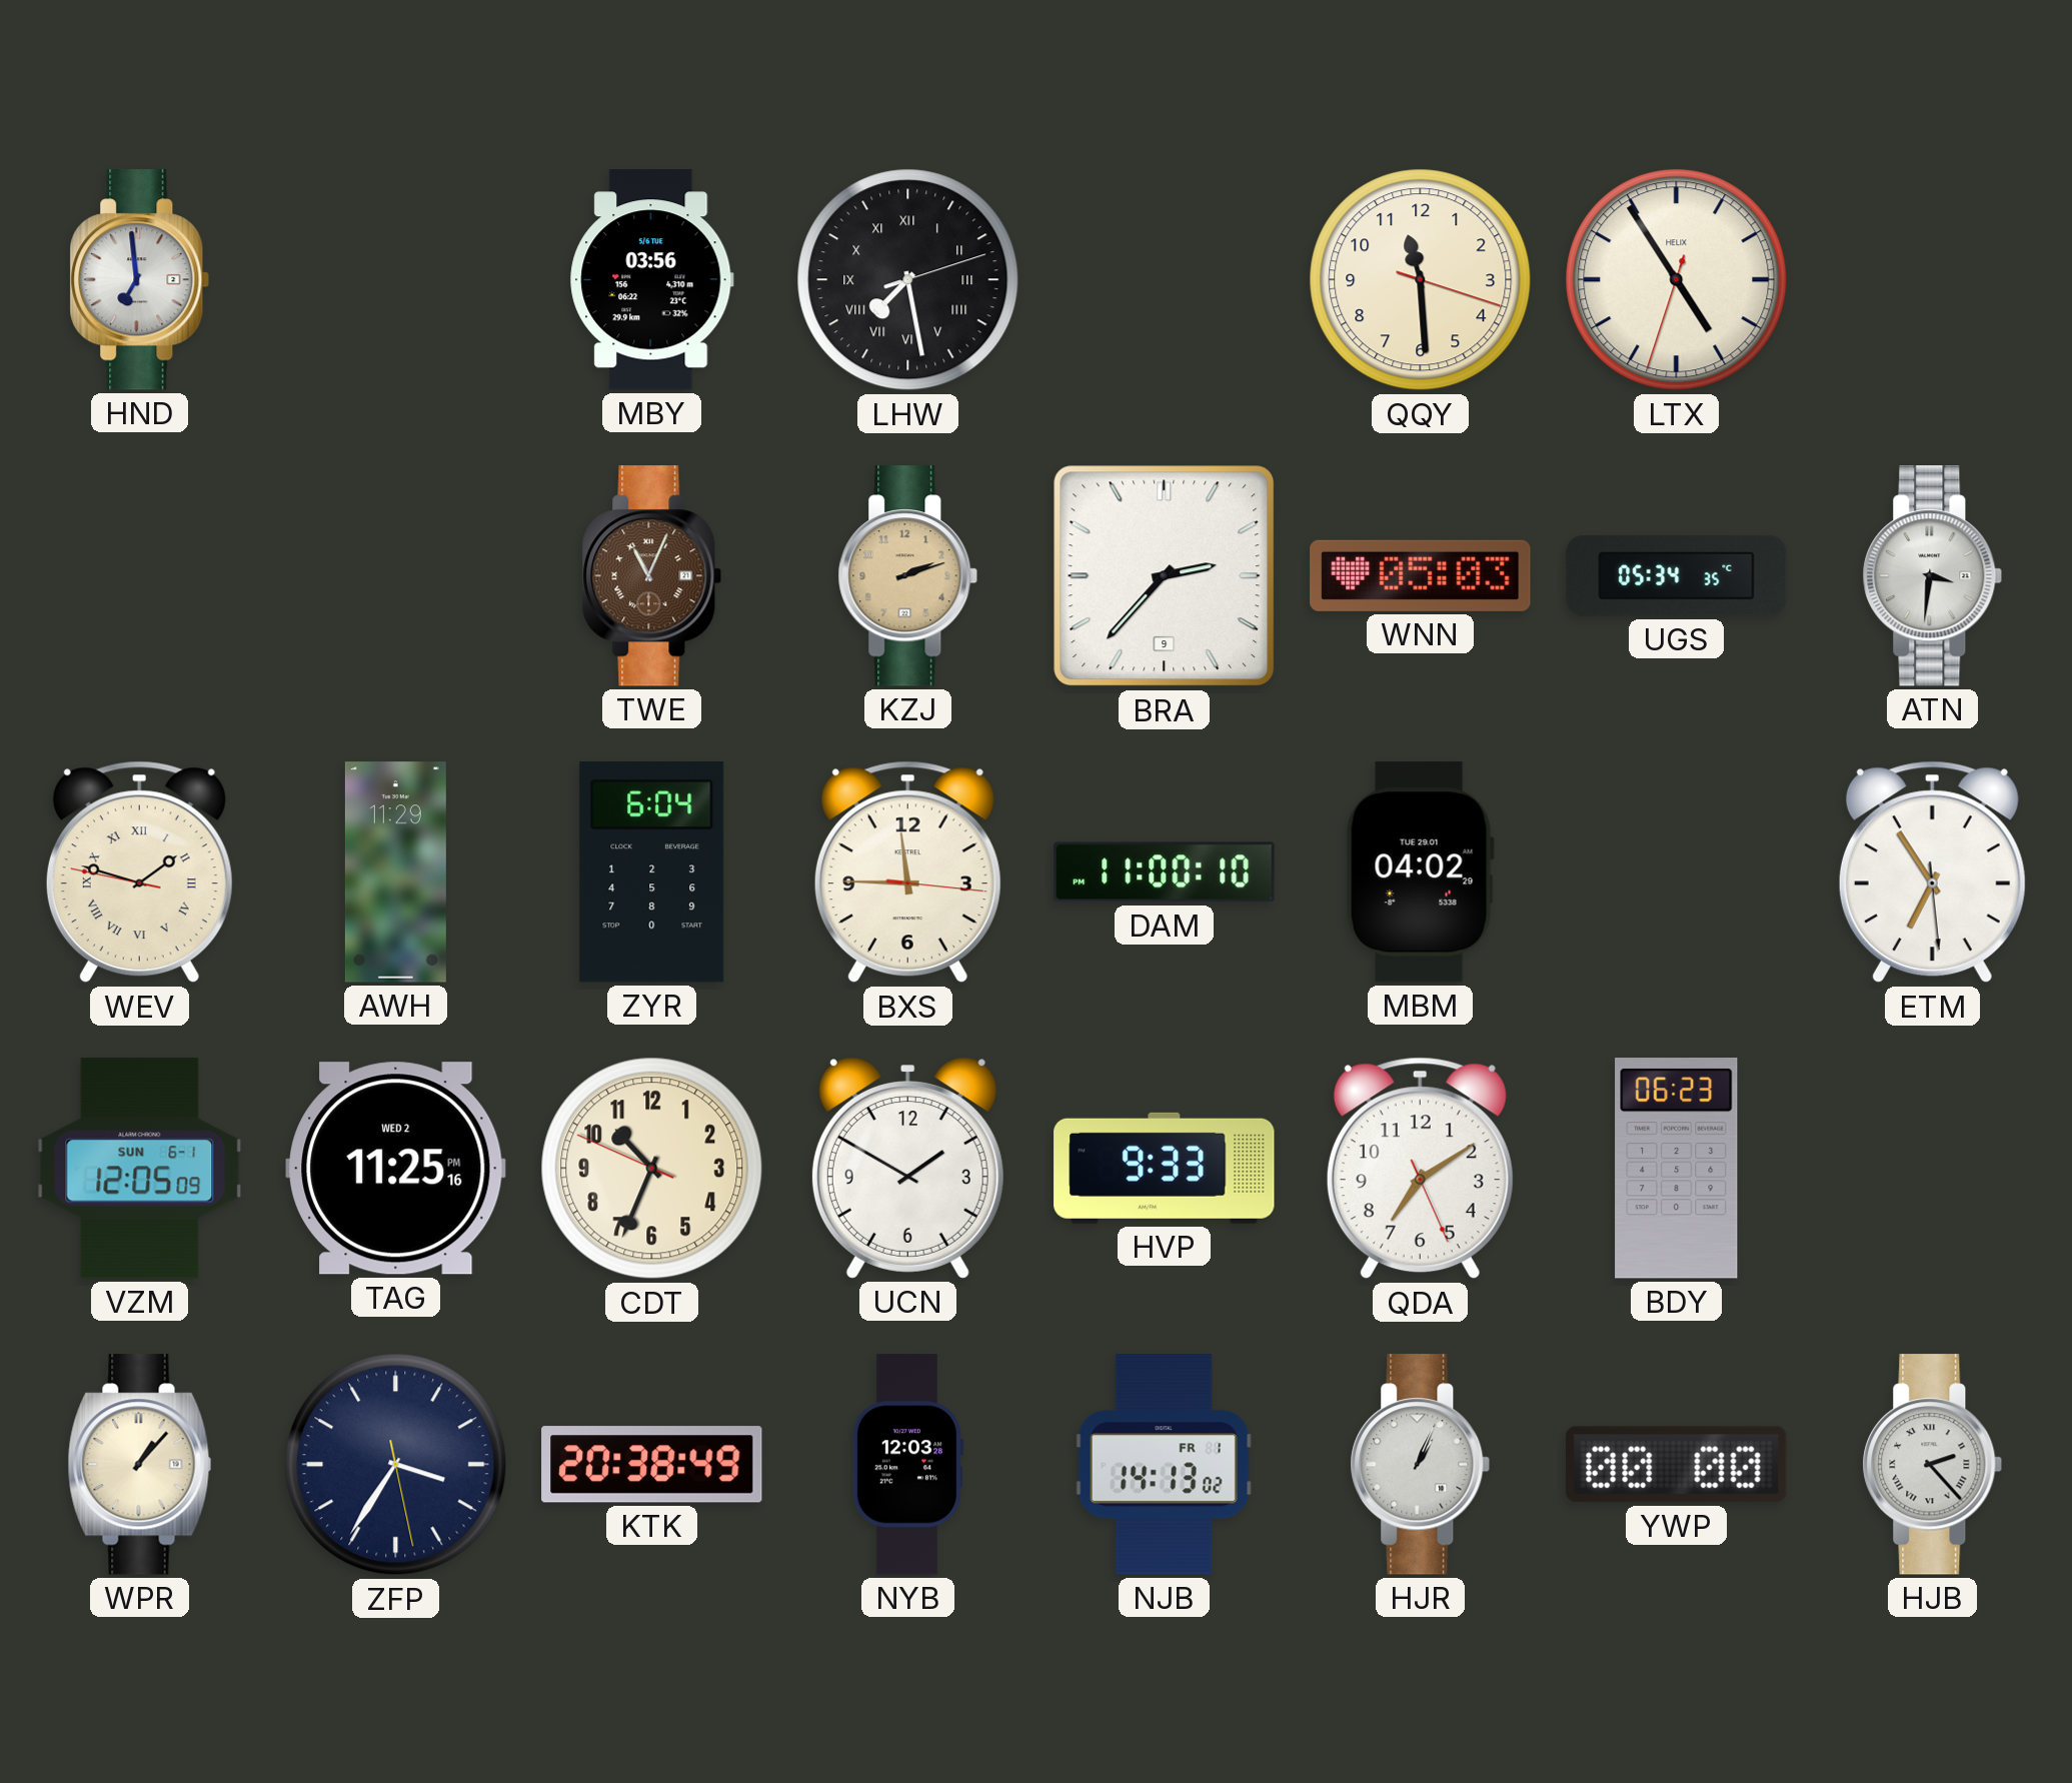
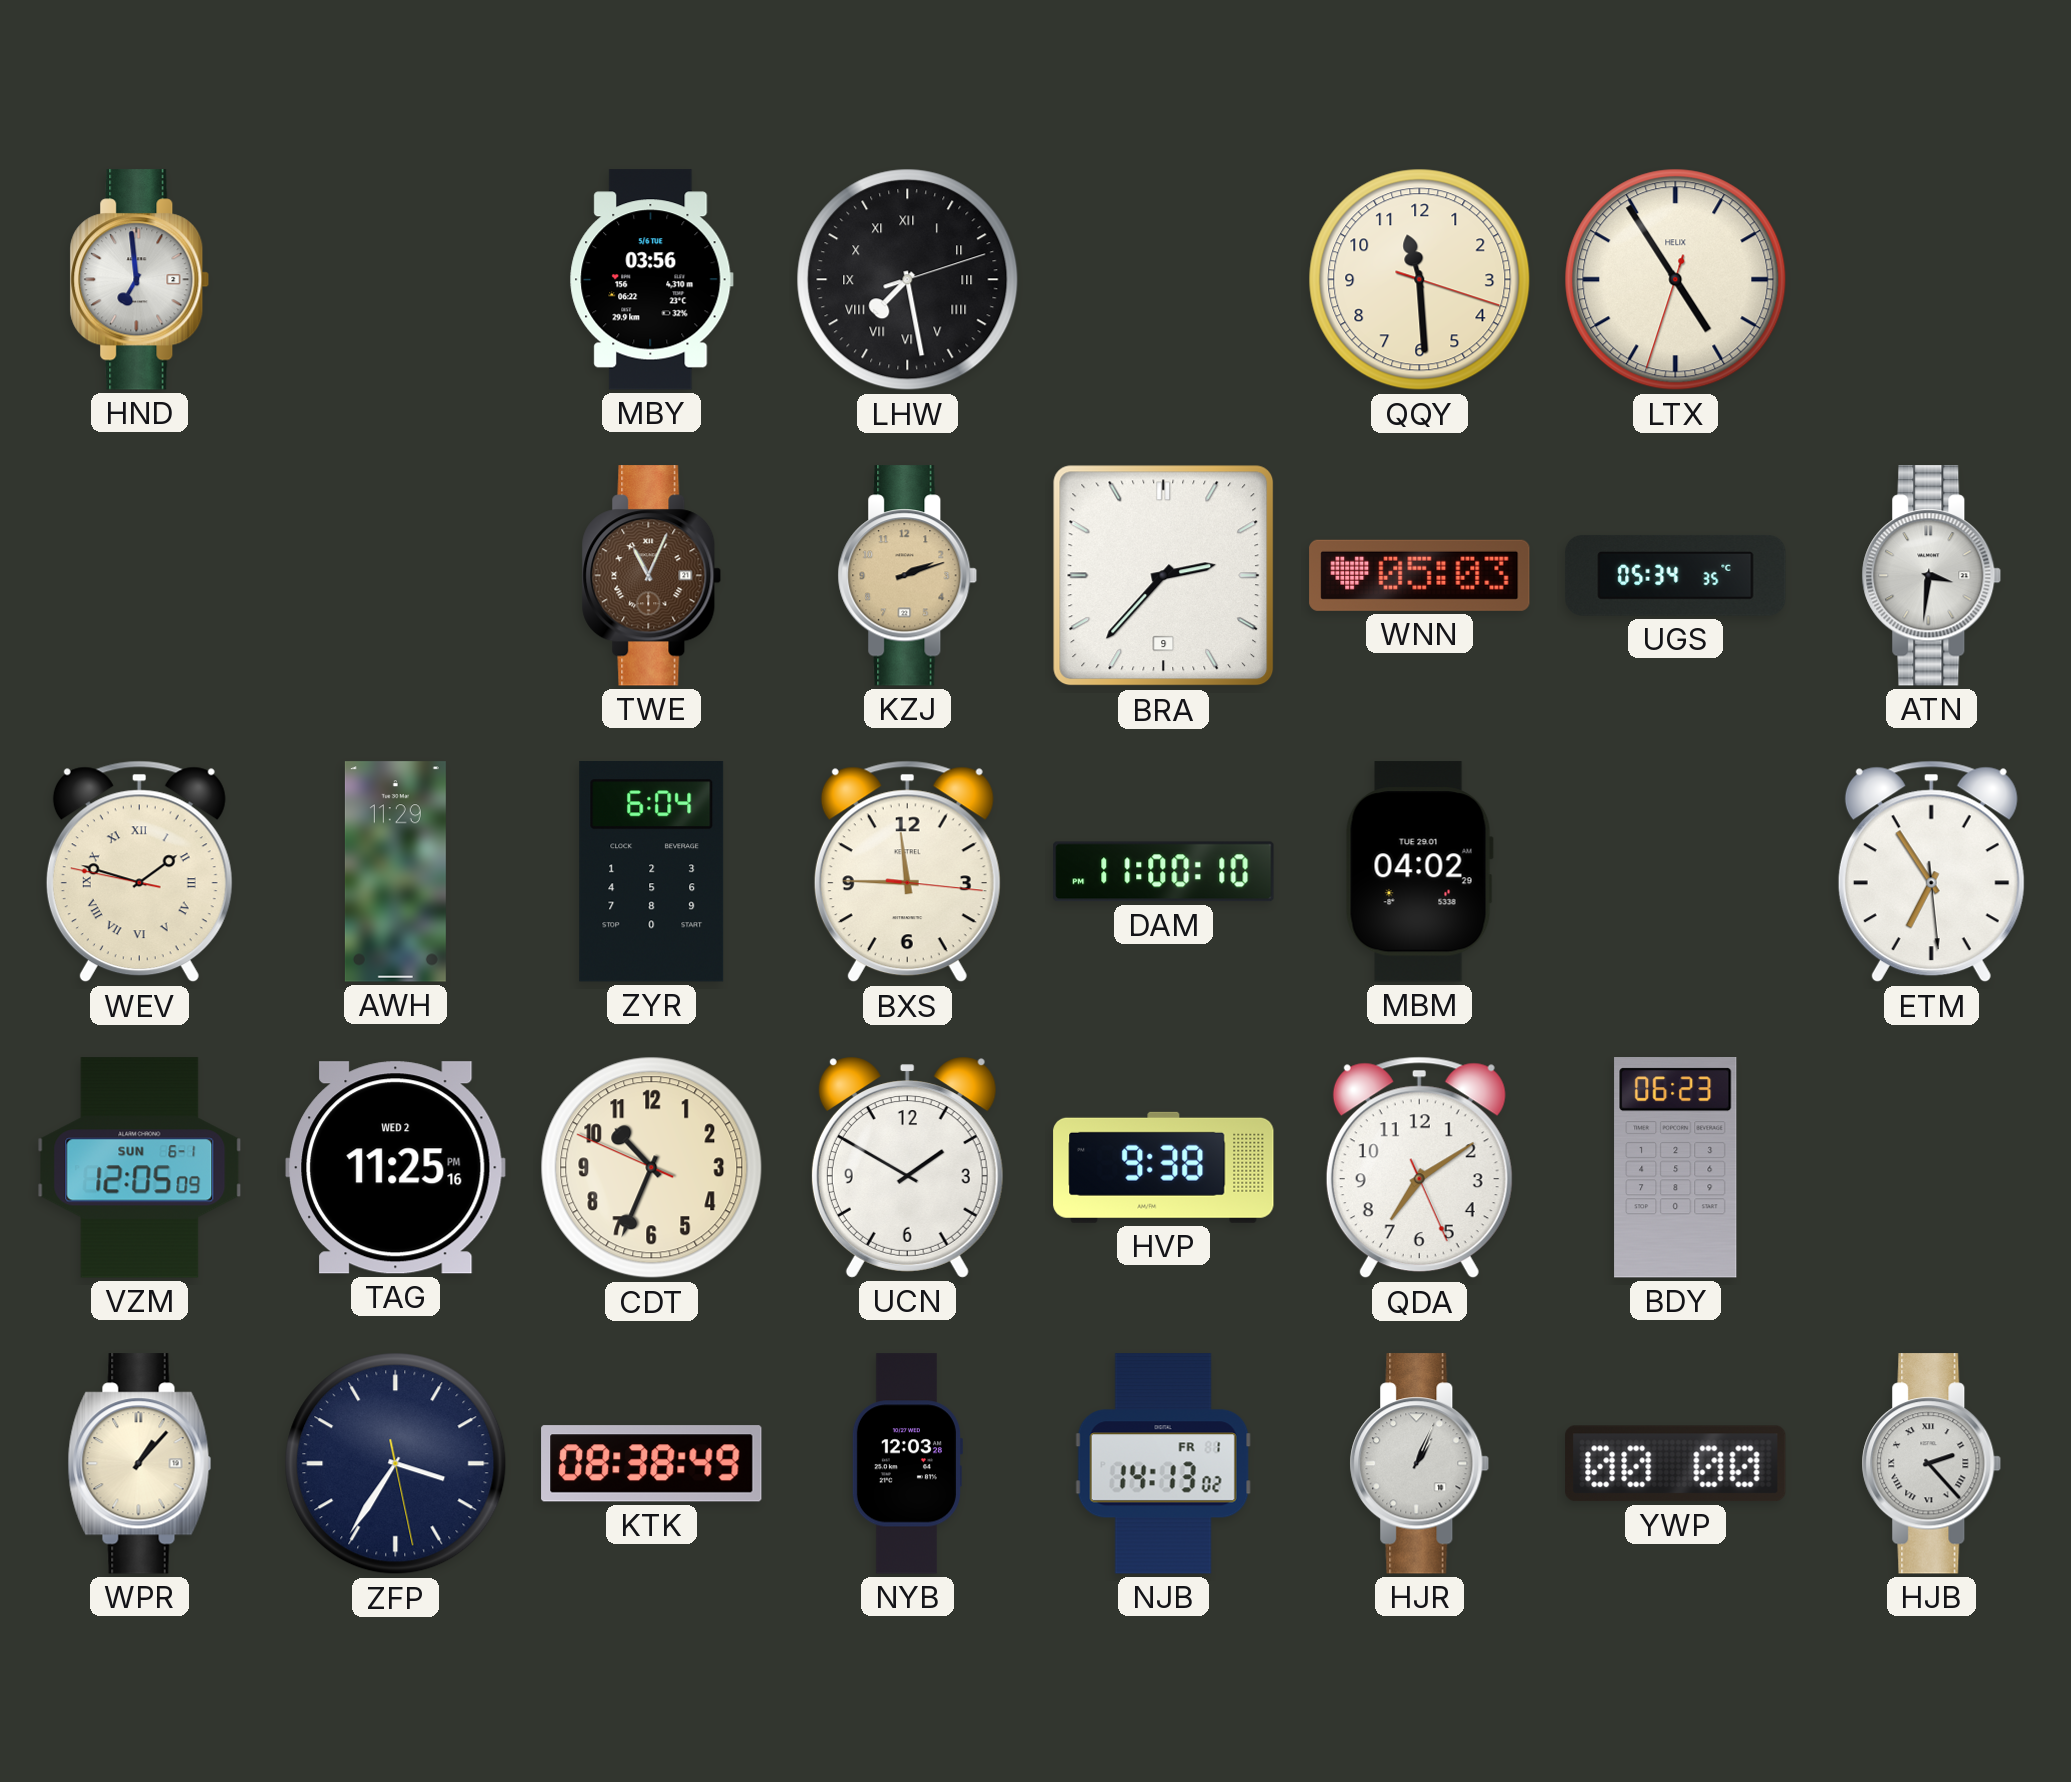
HVP: 9:33 -> 9:38 (1164, 1167)
KTK: 20:38 -> 08:38 (652, 1464)
